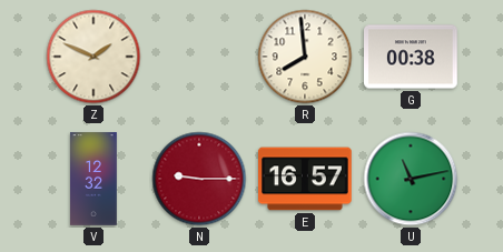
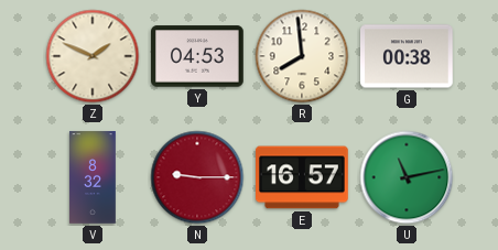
Y: none -> 04:53 (198, 56)
V: 12:32 -> 8:32 (93, 177)
